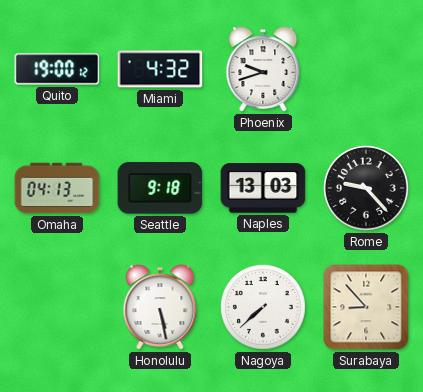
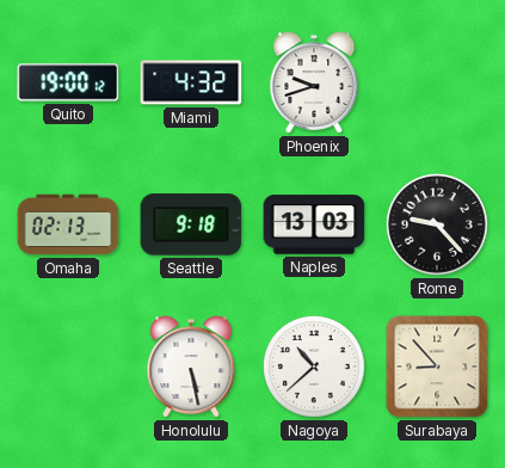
Omaha: 04:13 -> 02:13 (68, 224)
Nagoya: 7:38 -> 10:38 (315, 368)
